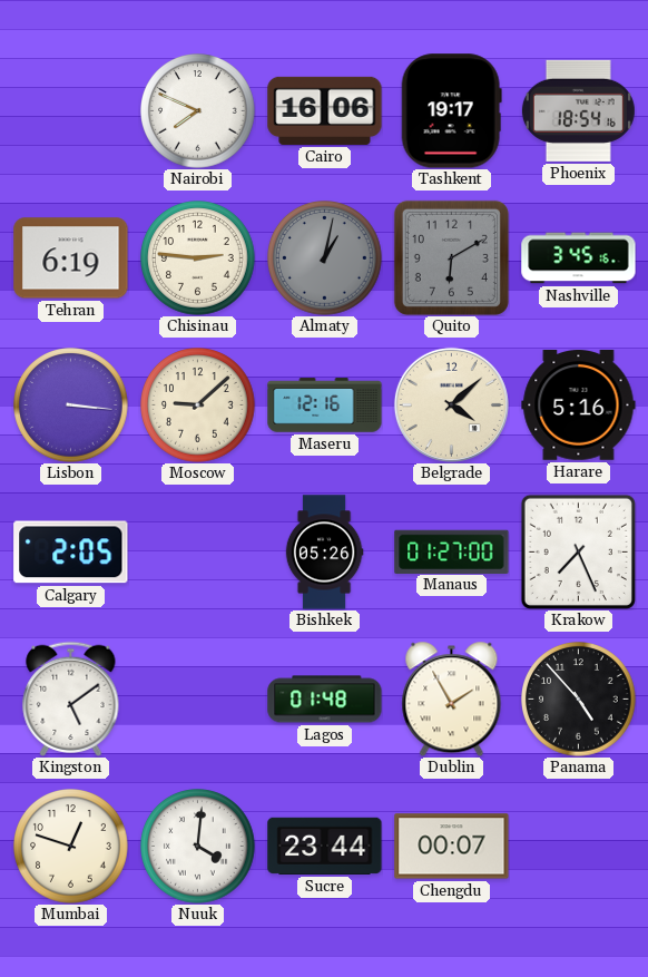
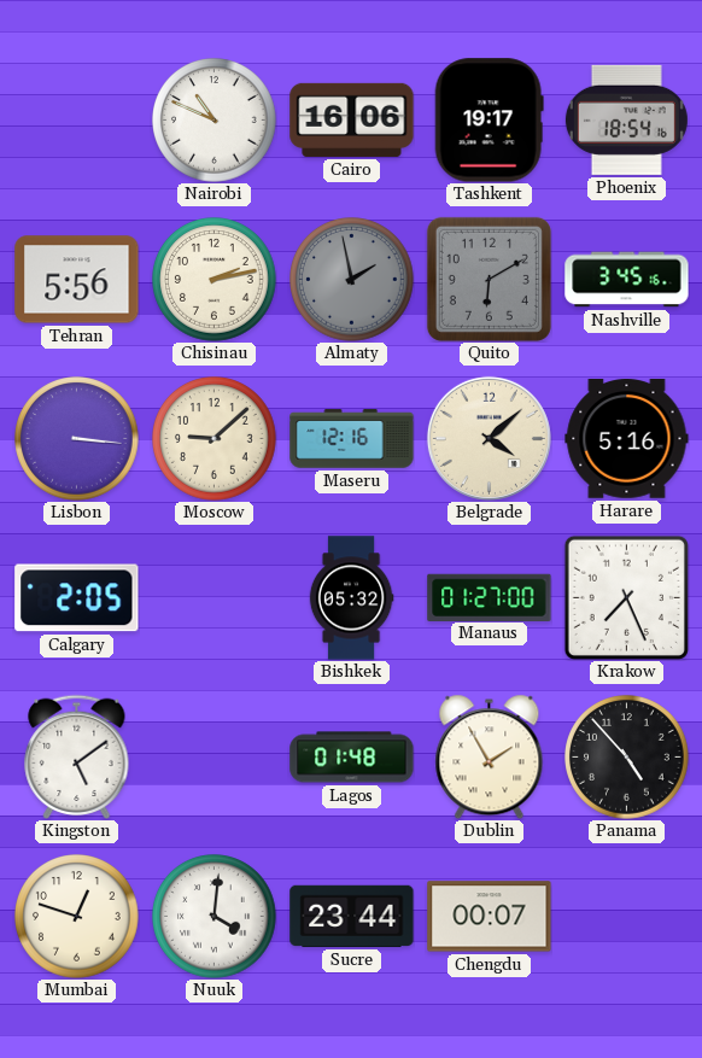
Nairobi: 7:49 -> 10:49 (215, 121)
Tehran: 6:19 -> 5:56 (77, 280)
Chisinau: 2:46 -> 2:13 (215, 280)
Almaty: 1:02 -> 1:58 (352, 280)
Bishkek: 05:26 -> 05:32 (351, 598)
